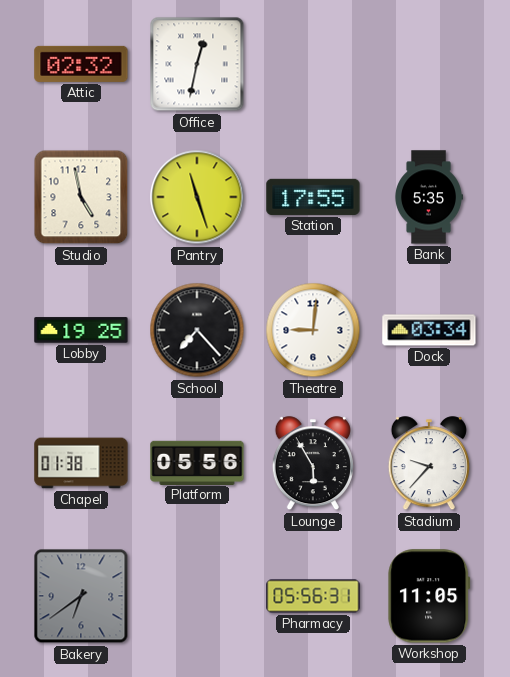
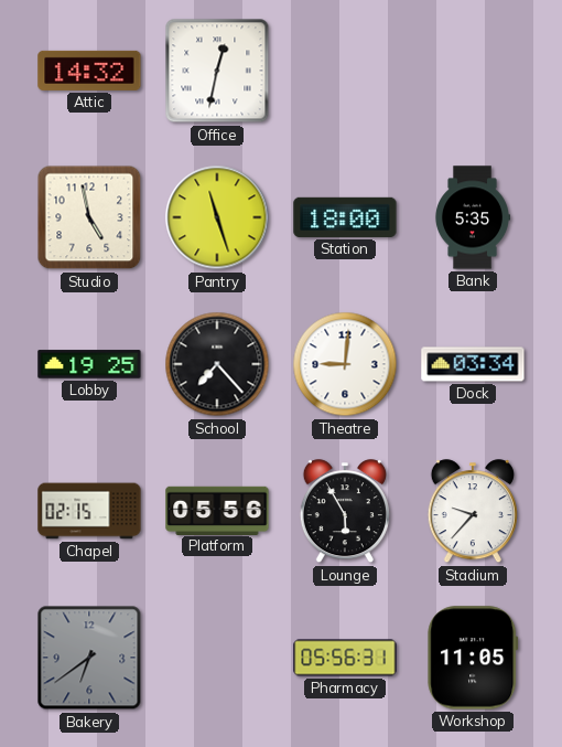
Attic: 02:32 -> 14:32 (89, 71)
Station: 17:55 -> 18:00 (345, 217)
Chapel: 01:38 -> 02:15 (89, 511)
